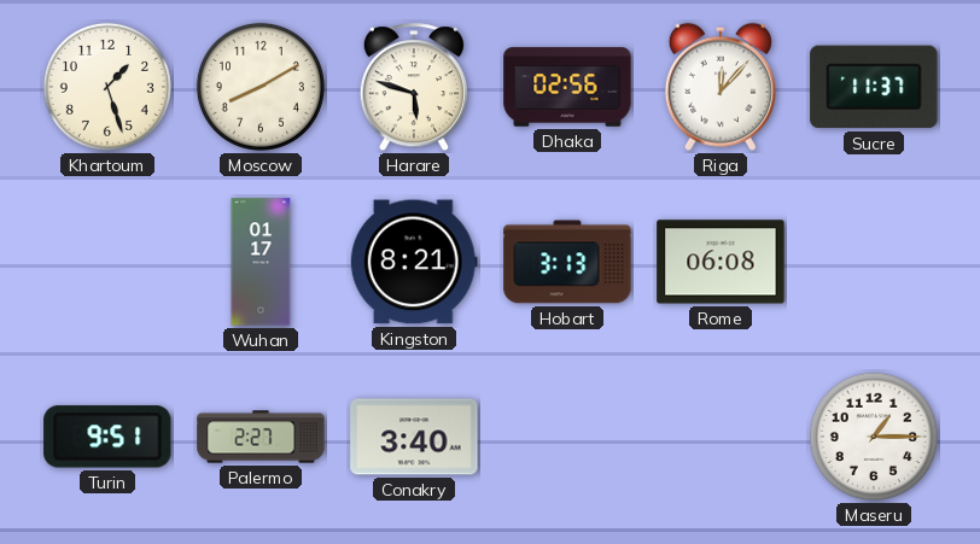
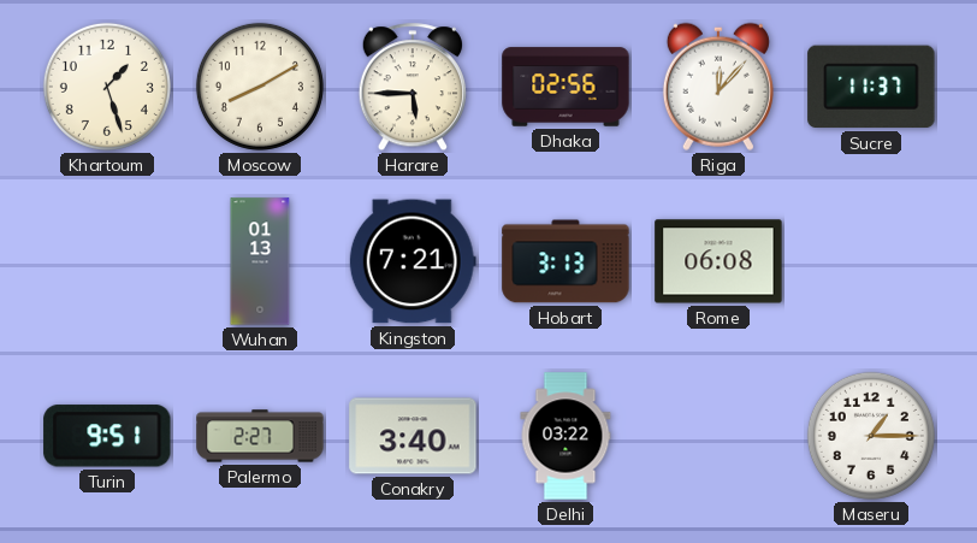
Harare: 5:48 -> 5:45 (413, 88)
Wuhan: 01:17 -> 01:13 (260, 261)
Kingston: 8:21 -> 7:21 (413, 261)
Delhi: none -> 03:22 (566, 436)
